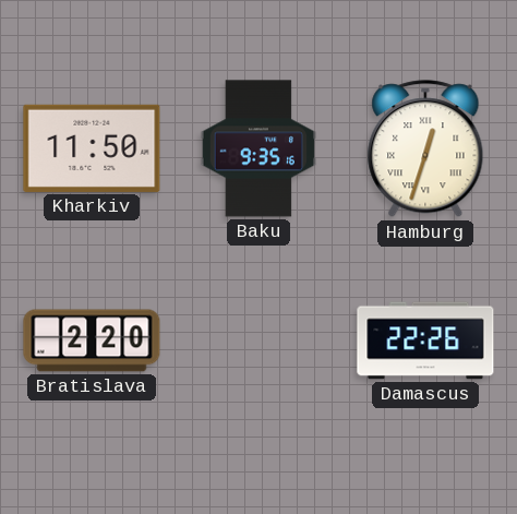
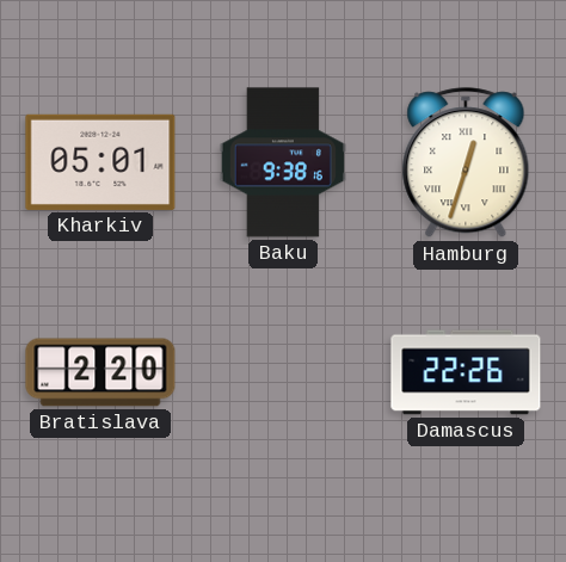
Kharkiv: 11:50 -> 05:01 (100, 162)
Baku: 9:35 -> 9:38 (283, 162)
